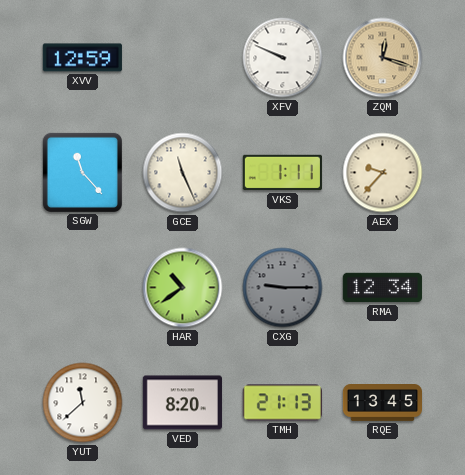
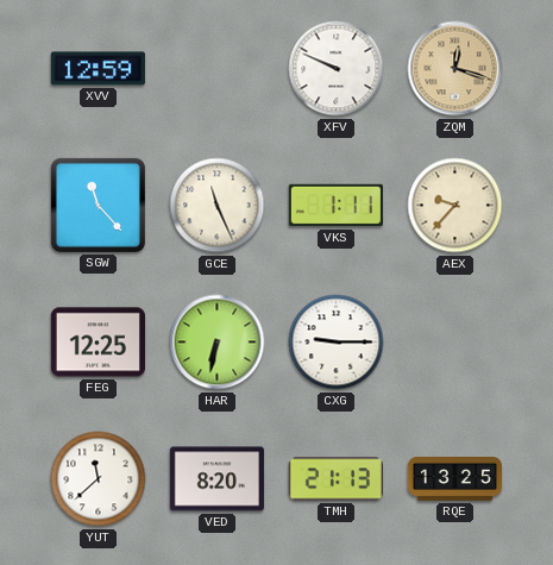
FEG: none -> 12:25 (98, 343)
HAR: 10:39 -> 6:32 (218, 343)
CXG dial: grey -> white (337, 343)
RMA: 12:34 -> none (382, 288)
RQE: 13:45 -> 13:25 (454, 479)
